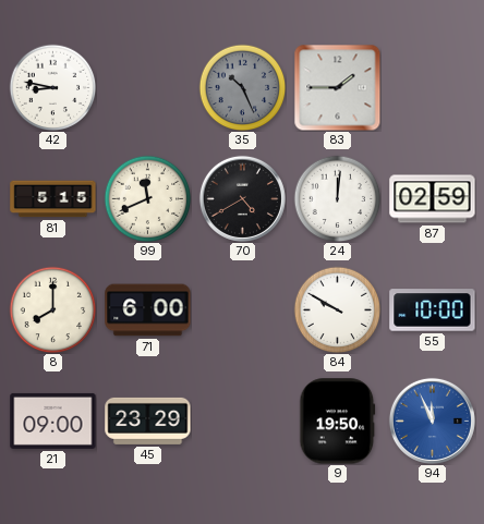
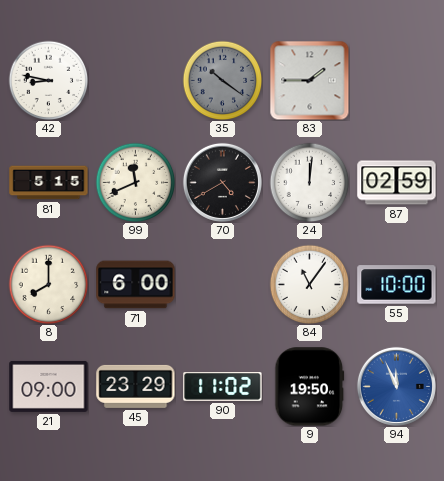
35: 10:26 -> 10:21 (222, 80)
84: 9:50 -> 11:06 (309, 284)
90: none -> 11:02 (223, 387)
